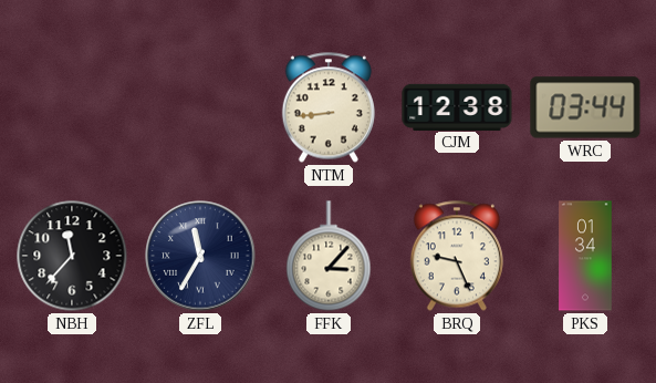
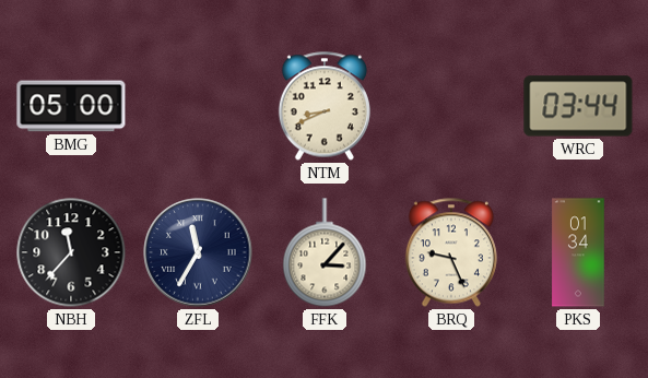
BMG: none -> 05:00 (71, 106)
NTM: 8:44 -> 8:41 (325, 106)
CJM: 12:38 -> none (457, 106)
